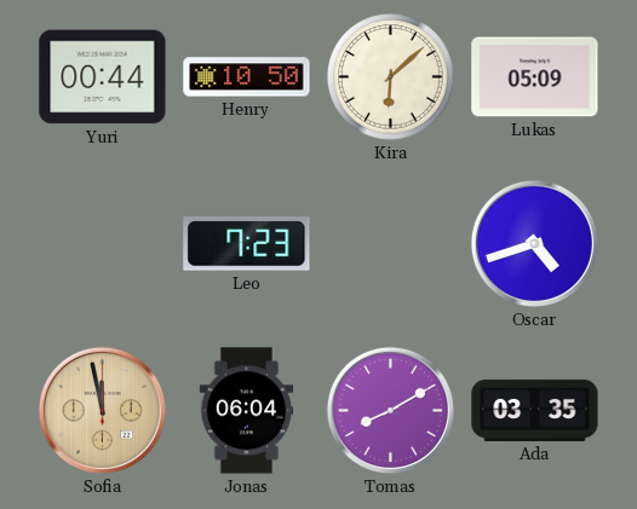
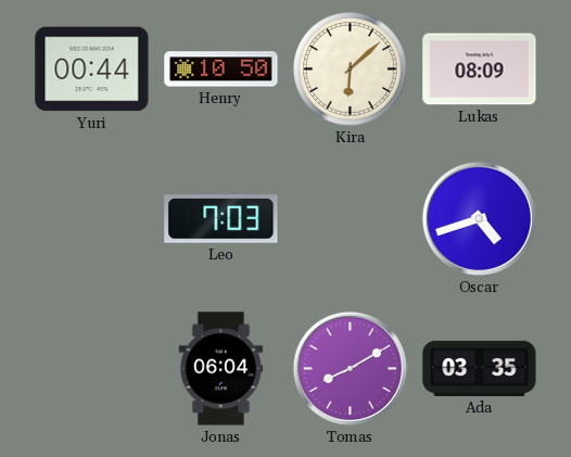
Lukas: 05:09 -> 08:09 (480, 69)
Leo: 7:23 -> 7:03 (221, 219)
Sofia: 11:58 -> none (102, 410)
